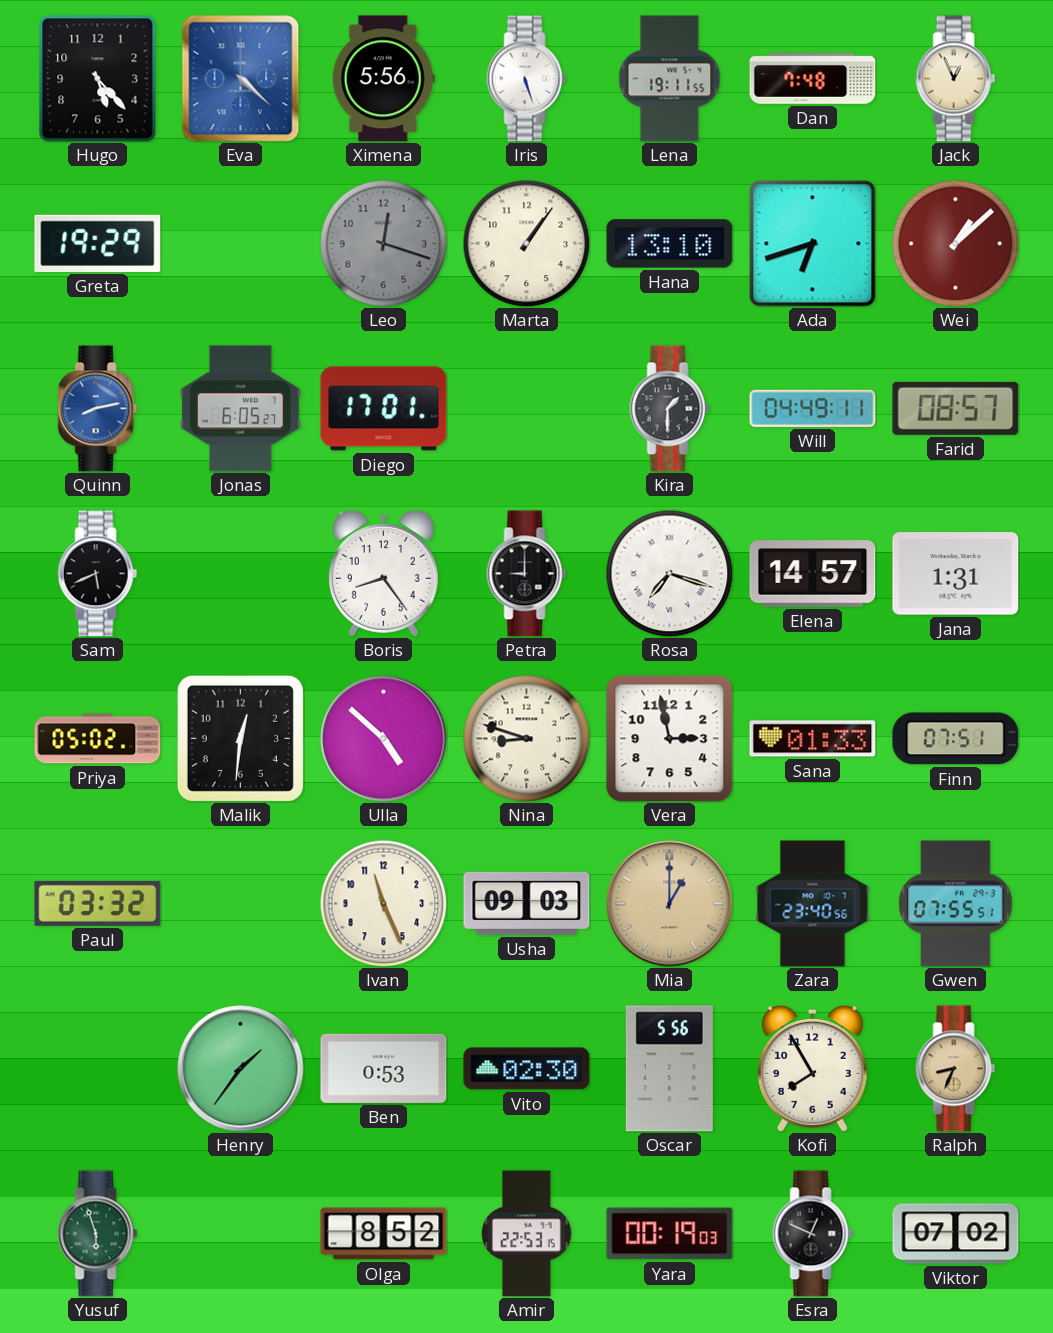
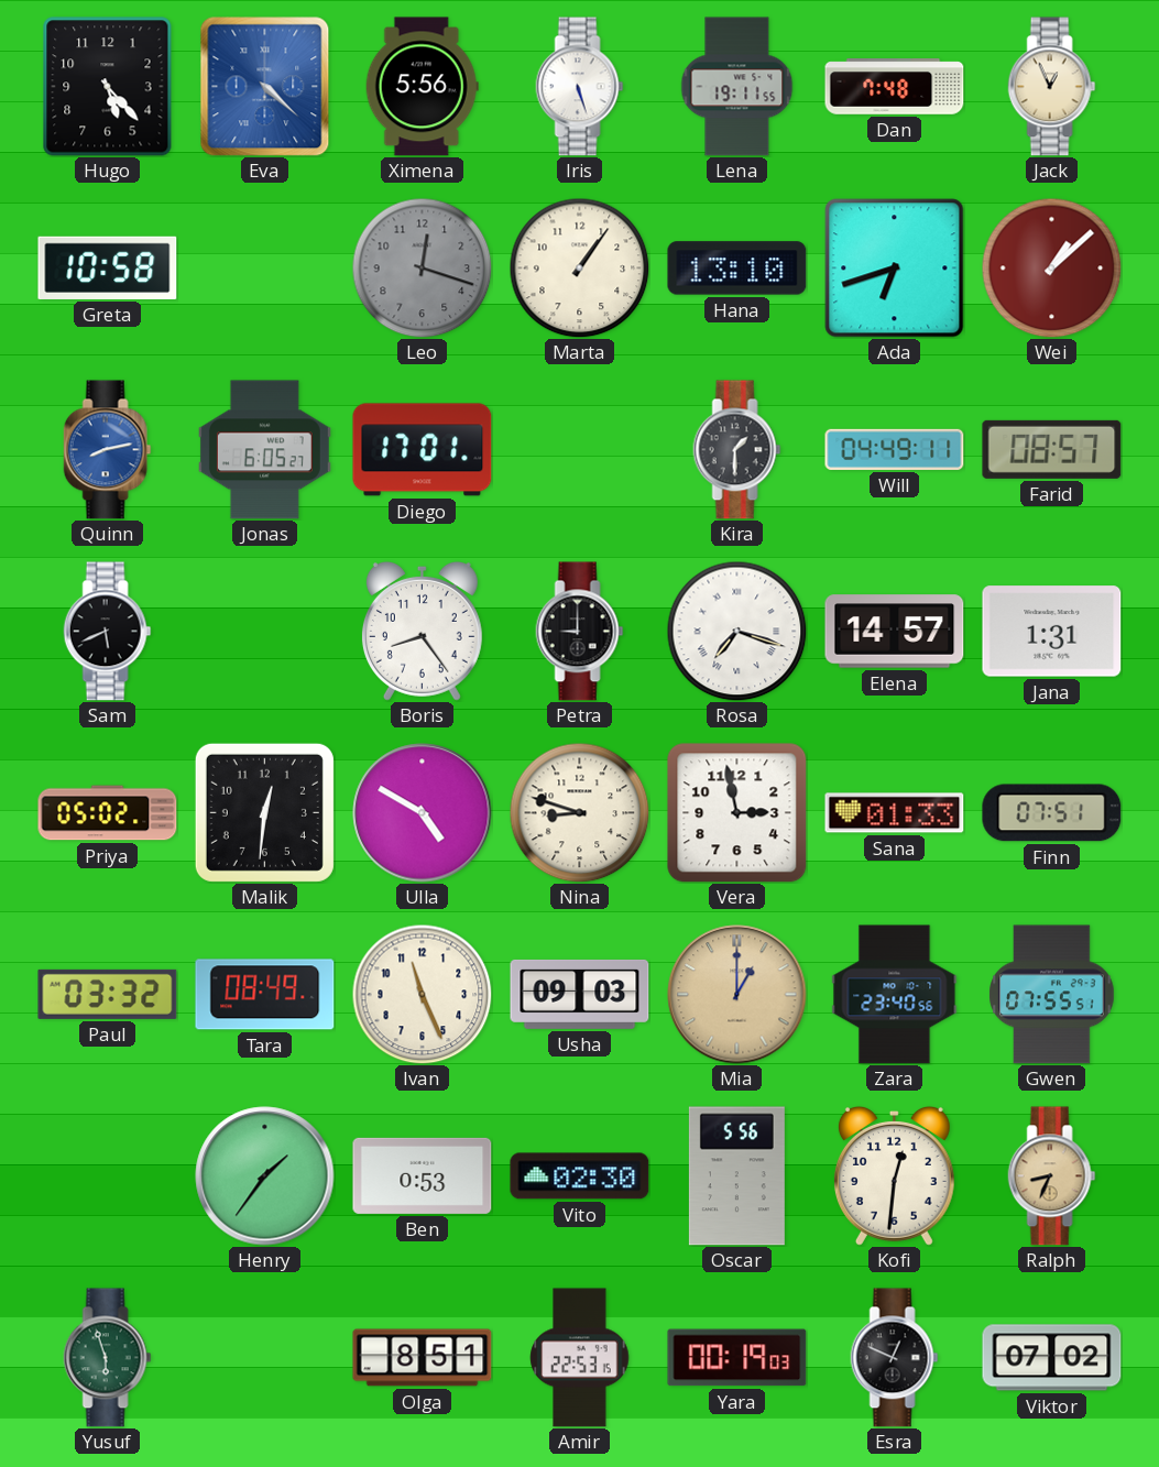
Greta: 19:29 -> 10:58 (108, 267)
Ulla: 4:52 -> 4:50 (423, 813)
Tara: none -> 08:49 (265, 995)
Kofi: 7:55 -> 12:31 (894, 1175)
Olga: 8:52 -> 8:51 (423, 1358)
